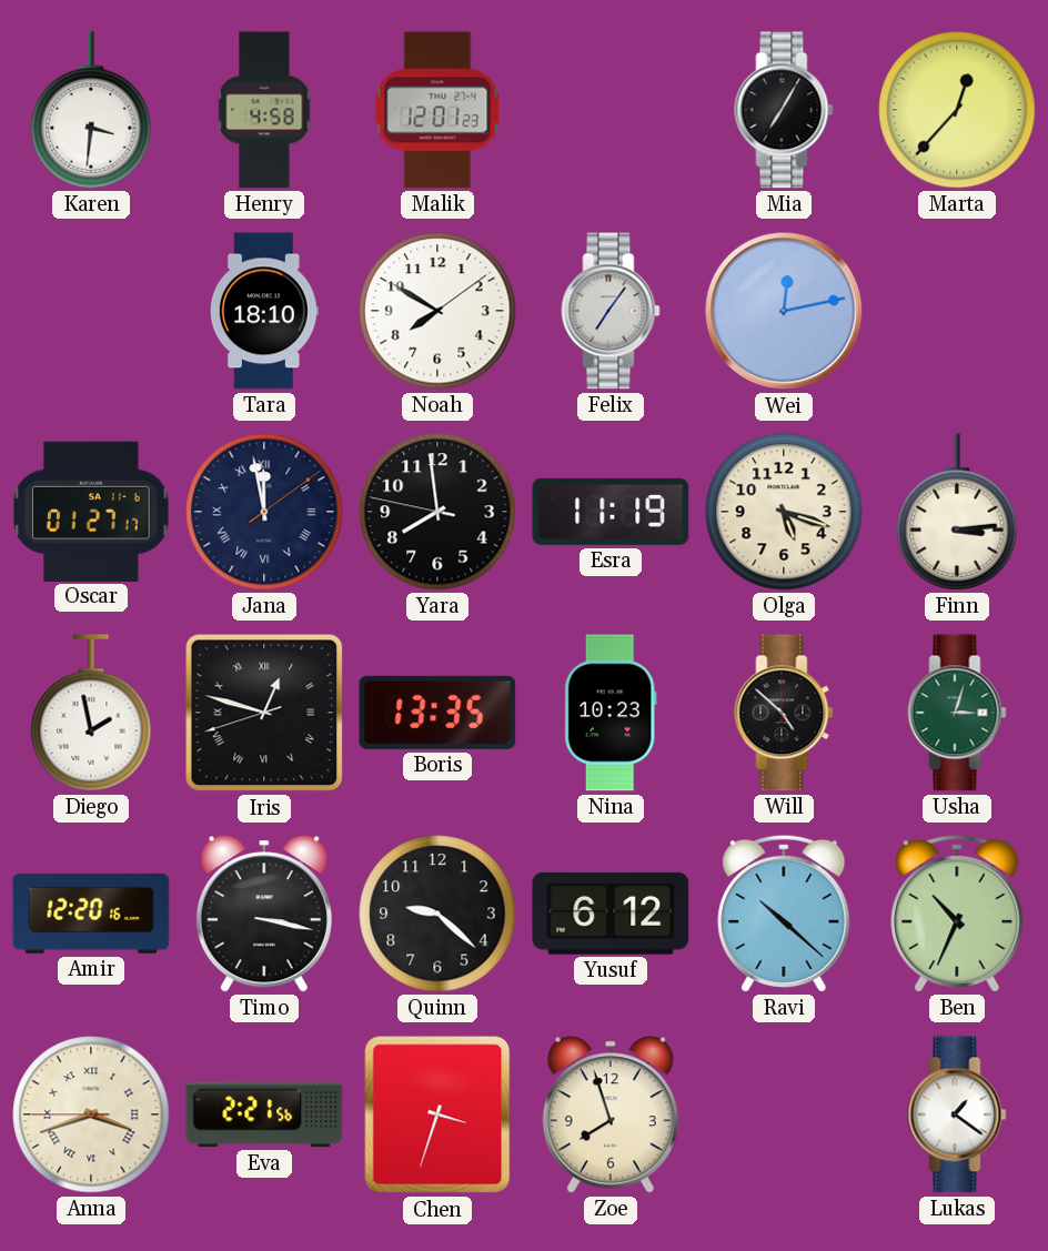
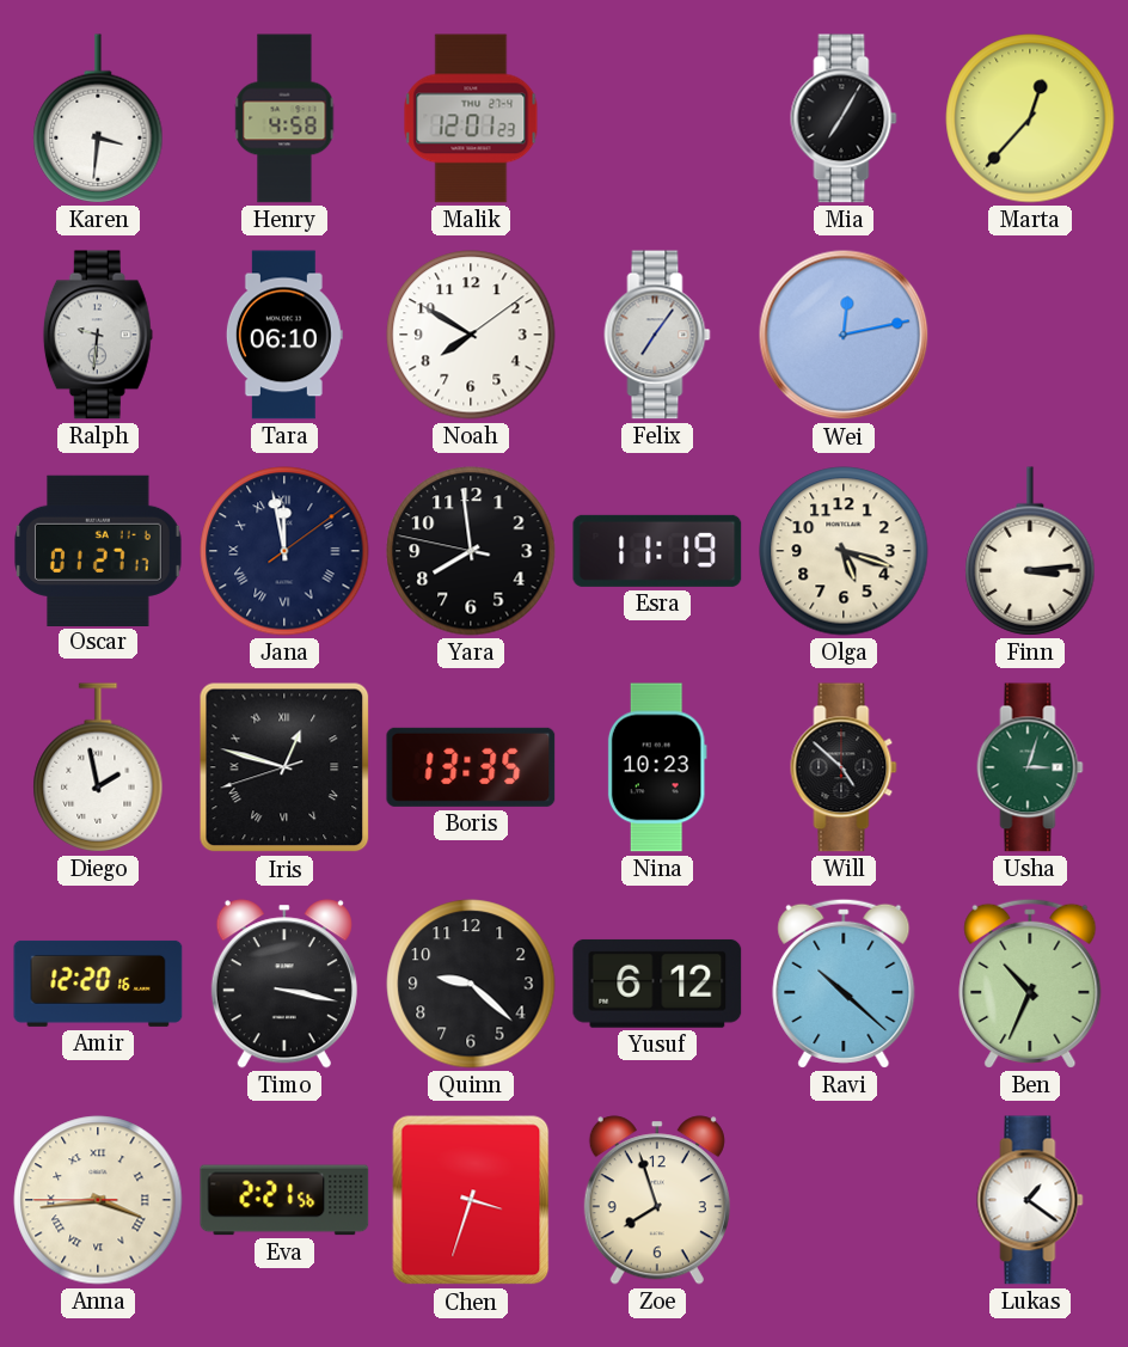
Ralph: none -> 9:31 (98, 335)
Tara: 18:10 -> 06:10 (284, 335)
Anna: 3:41 -> 3:43 (98, 1200)
